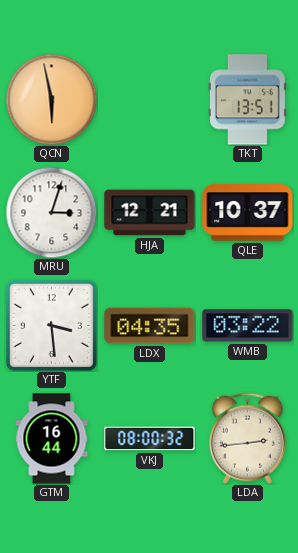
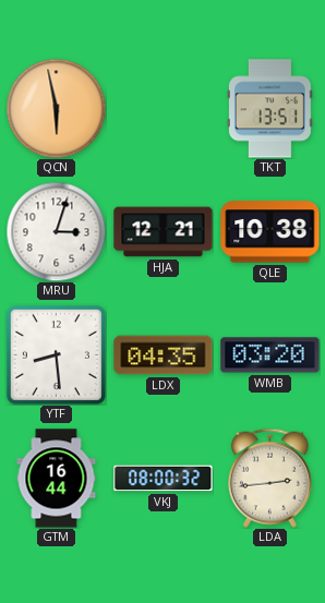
QLE: 10:37 -> 10:38 (270, 232)
YTF: 3:29 -> 8:29 (56, 354)
WMB: 03:22 -> 03:20 (270, 355)
